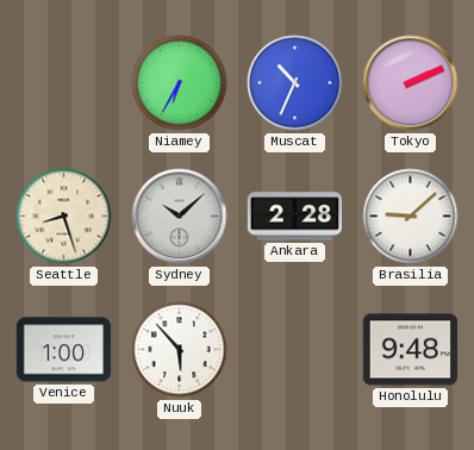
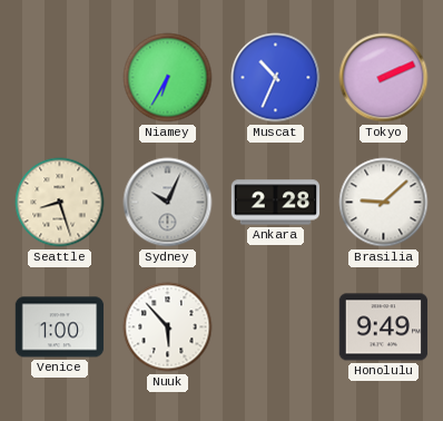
Sydney: 10:08 -> 10:04 (168, 203)
Honolulu: 9:48 -> 9:49 (384, 327)
